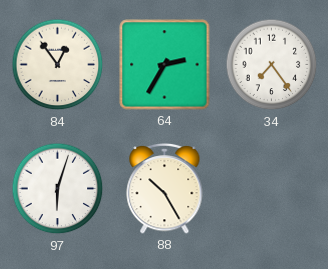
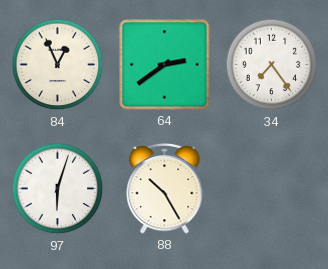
84: 12:54 -> 12:56 (58, 65)
64: 2:35 -> 2:39 (165, 65)
